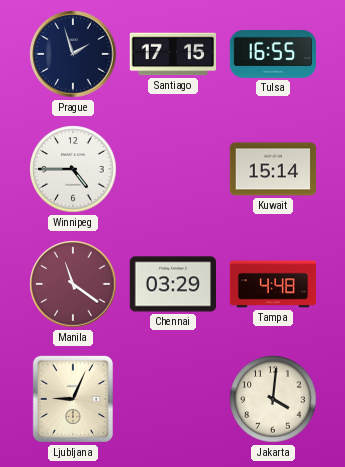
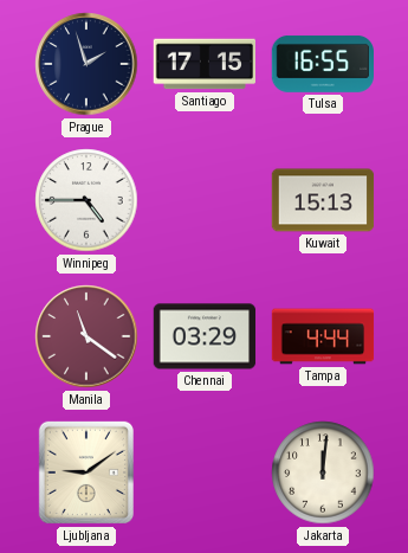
Kuwait: 15:14 -> 15:13 (323, 200)
Tampa: 4:48 -> 4:44 (323, 336)
Ljubljana: 9:04 -> 9:09 (86, 472)
Jakarta: 4:01 -> 12:01 (323, 472)
